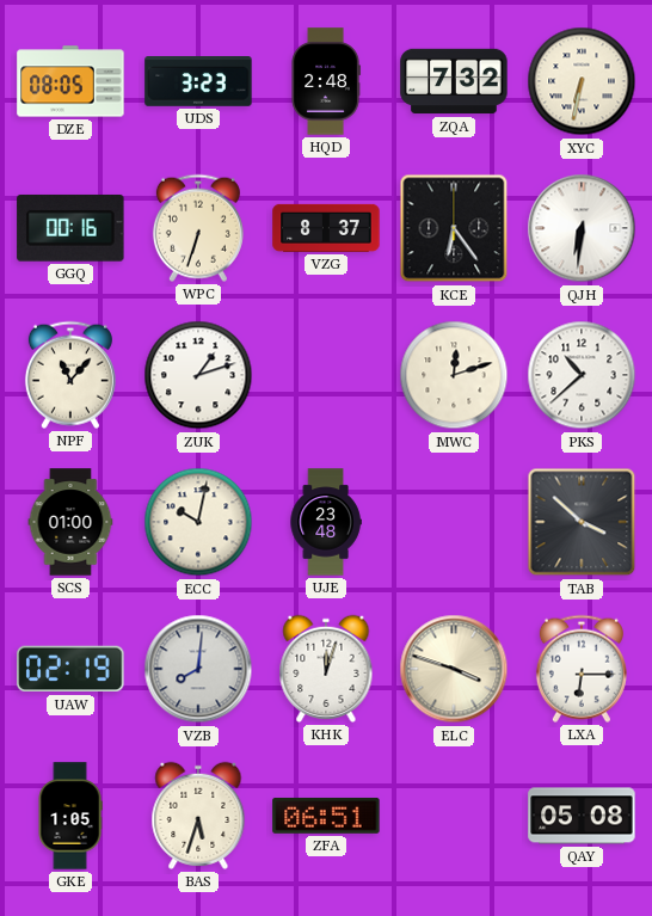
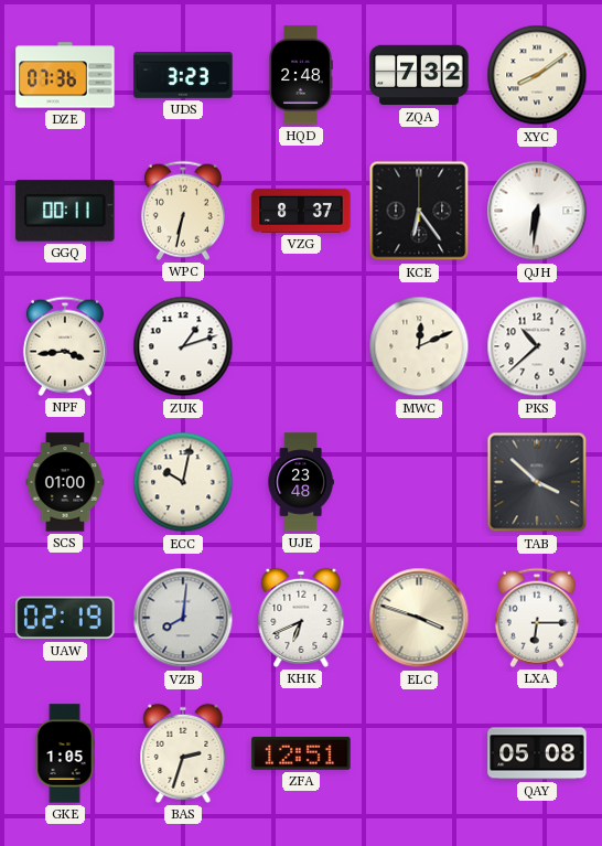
DZE: 08:05 -> 07:36 (65, 75)
XYC: 6:32 -> 8:09 (537, 75)
GGQ: 00:16 -> 00:11 (65, 211)
WPC: 6:33 -> 6:32 (183, 211)
NPF: 11:07 -> 3:44 (65, 346)
MWC: 12:12 -> 12:11 (419, 346)
KHK: 12:03 -> 6:41 (301, 618)
BAS: 5:33 -> 2:33 (183, 753)
ZFA: 06:51 -> 12:51 (301, 753)
